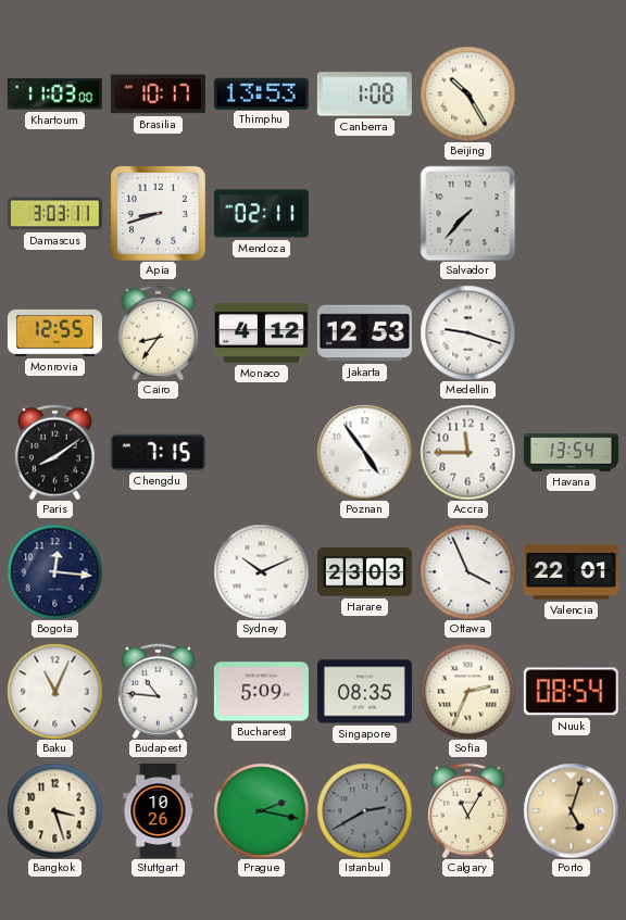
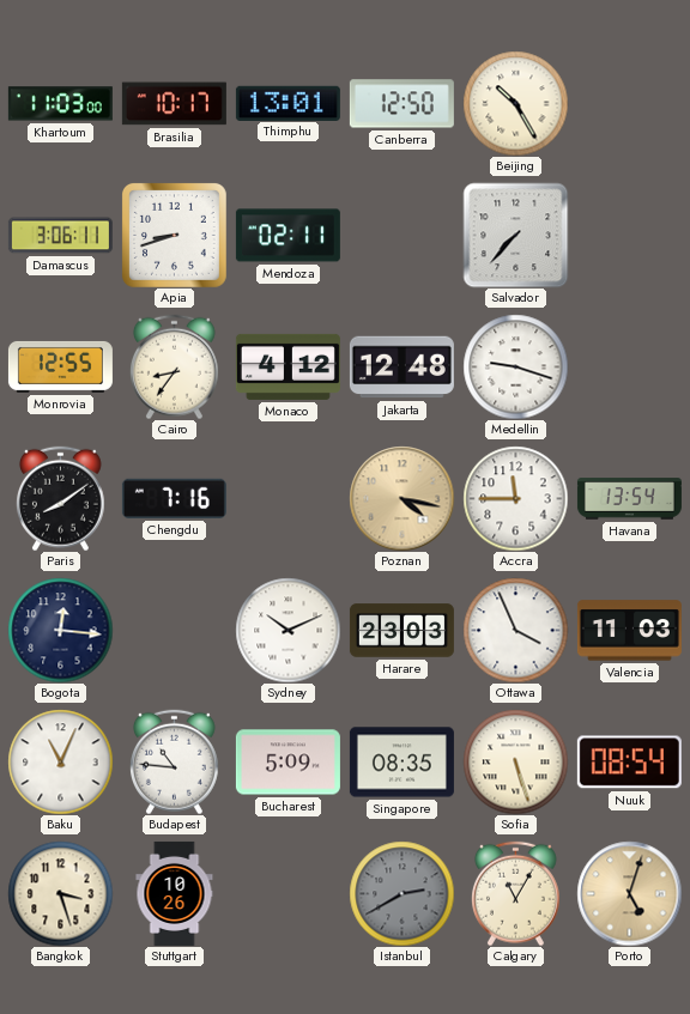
Thimphu: 13:53 -> 13:01 (287, 103)
Canberra: 1:08 -> 12:50 (401, 104)
Damascus: 3:03 -> 3:06 (60, 236)
Jakarta: 12:53 -> 12:48 (401, 368)
Chengdu: 7:15 -> 7:16 (174, 498)
Poznan: 4:54 -> 4:17 (401, 498)
Poznan dial: white -> champagne (401, 498)
Valencia: 22:01 -> 11:03 (629, 631)
Sofia: 2:34 -> 5:27 (515, 761)
Prague: 2:17 -> none (261, 810)
